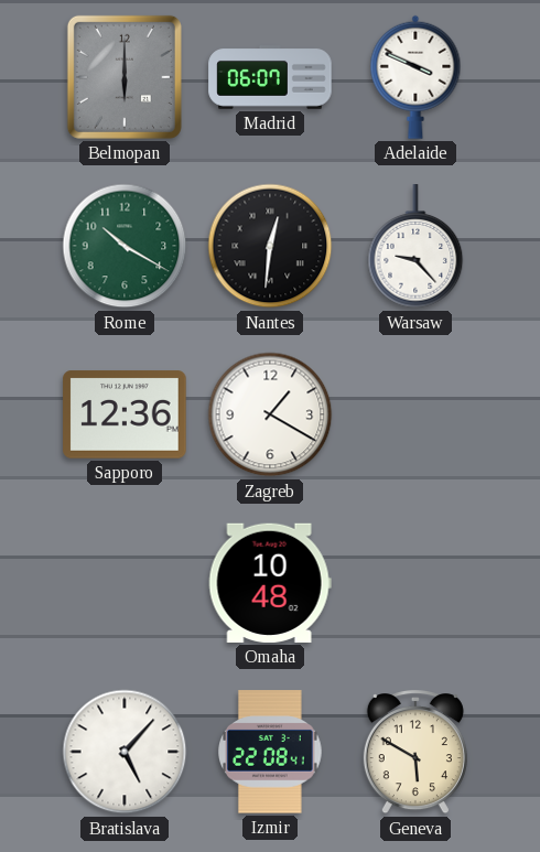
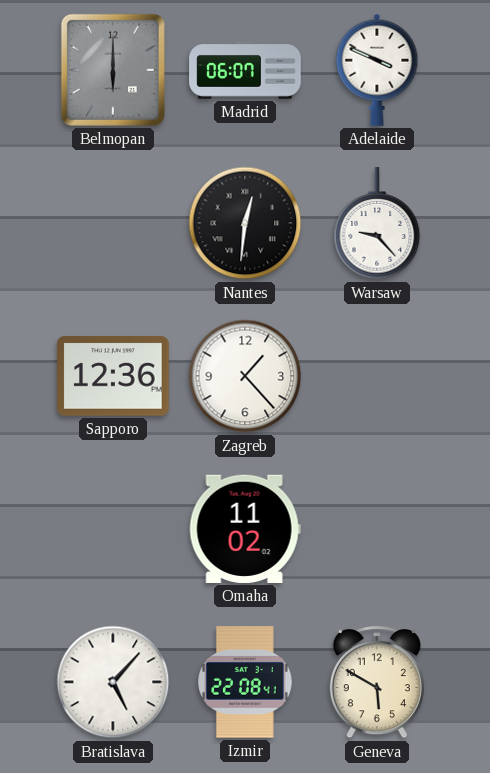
Rome: 10:20 -> none (125, 246)
Zagreb: 1:20 -> 1:23 (245, 376)
Omaha: 10:48 -> 11:02 (245, 529)
